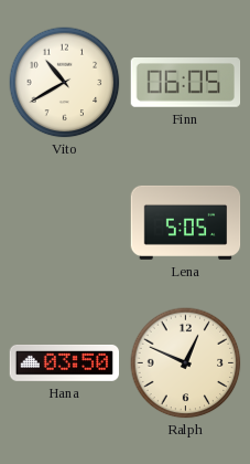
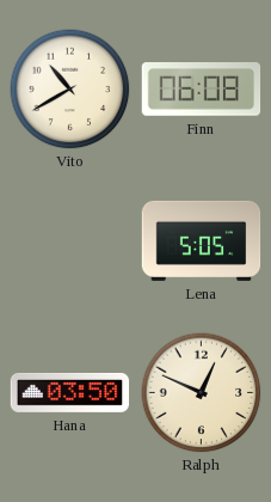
Finn: 06:05 -> 06:08 (202, 90)
